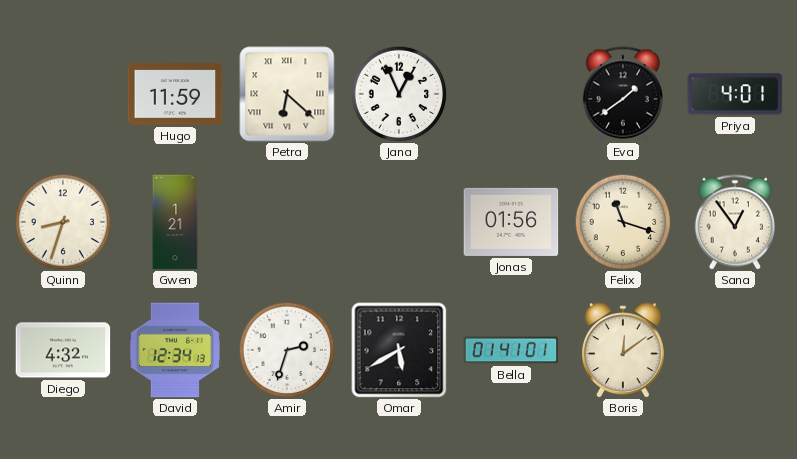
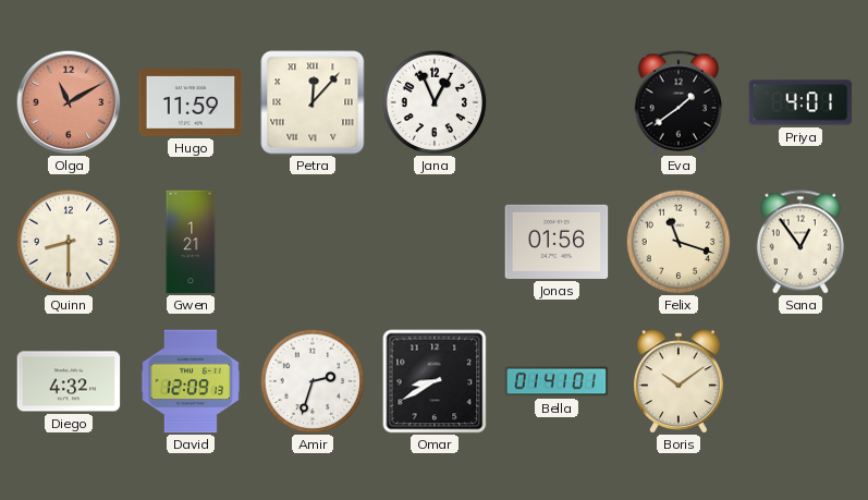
Olga: none -> 11:10 (69, 102)
Petra: 6:22 -> 12:07 (313, 102)
Quinn: 8:33 -> 8:30 (69, 242)
David: 12:34 -> 12:09 (190, 381)
Omar: 5:40 -> 8:40 (435, 381)
Boris: 12:09 -> 10:09 (680, 381)
